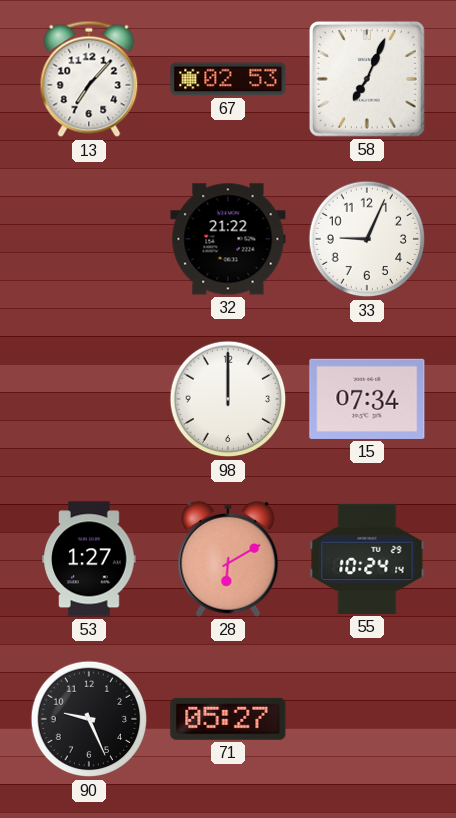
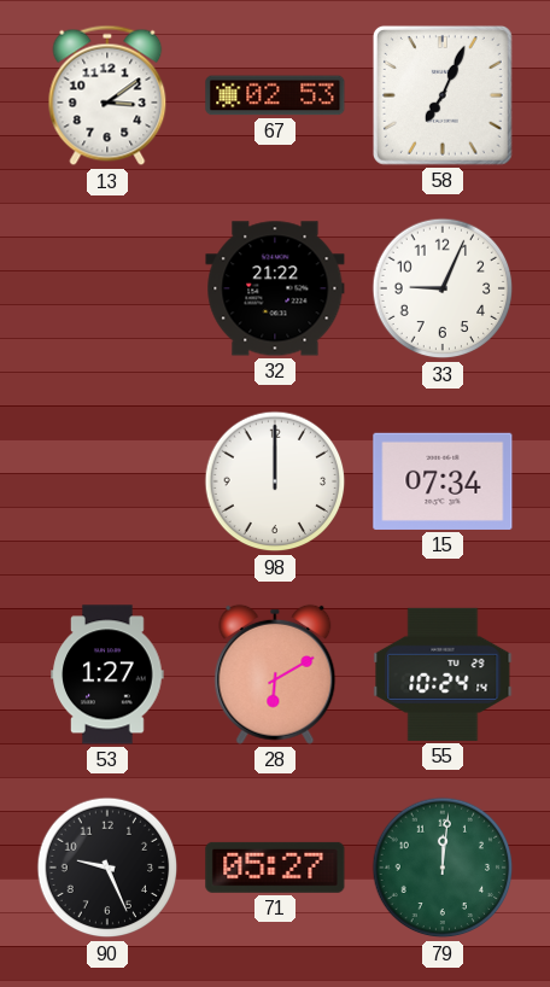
13: 7:07 -> 3:09 (107, 95)
79: none -> 12:01 (443, 868)
